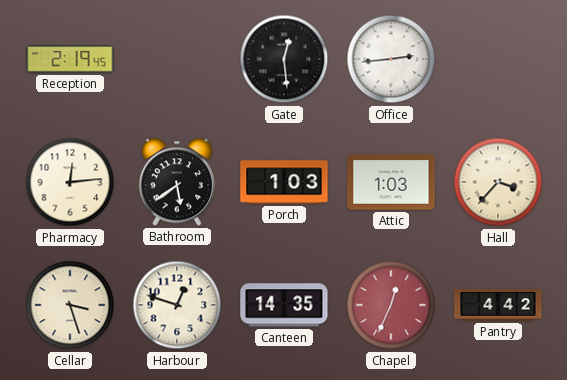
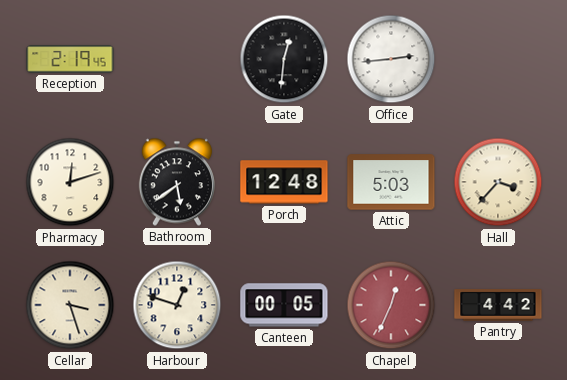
Gate: 12:29 -> 12:31 (284, 59)
Pharmacy: 12:14 -> 12:12 (70, 182)
Porch: 1:03 -> 12:48 (284, 182)
Attic: 1:03 -> 5:03 (391, 182)
Canteen: 14:35 -> 00:05 (284, 305)
